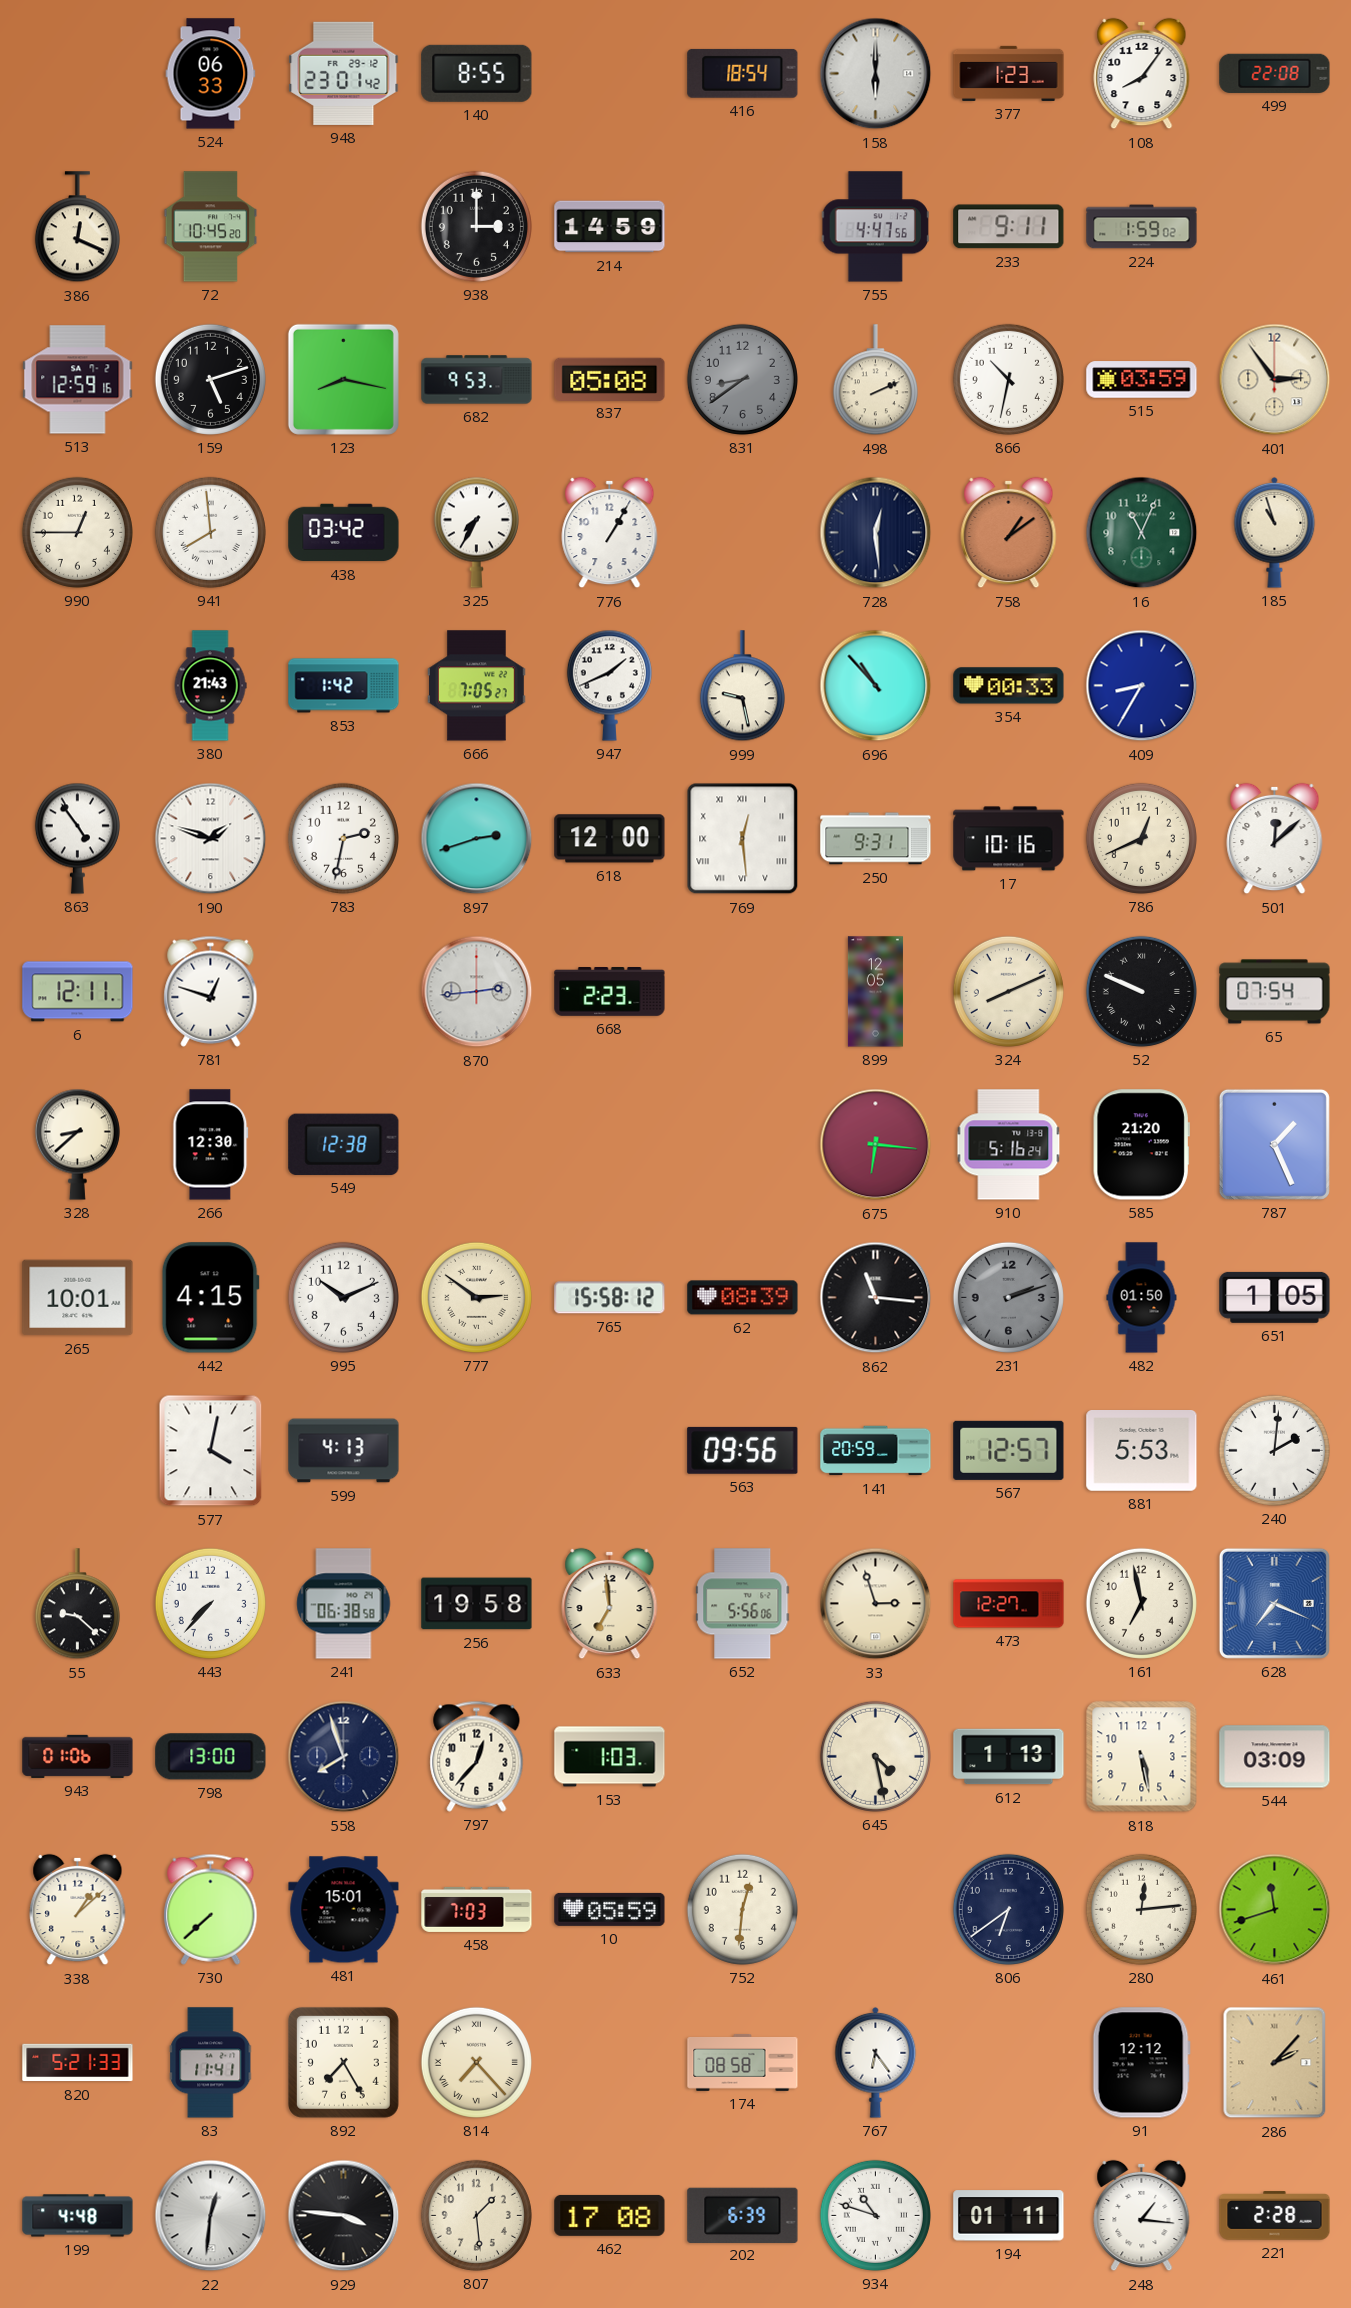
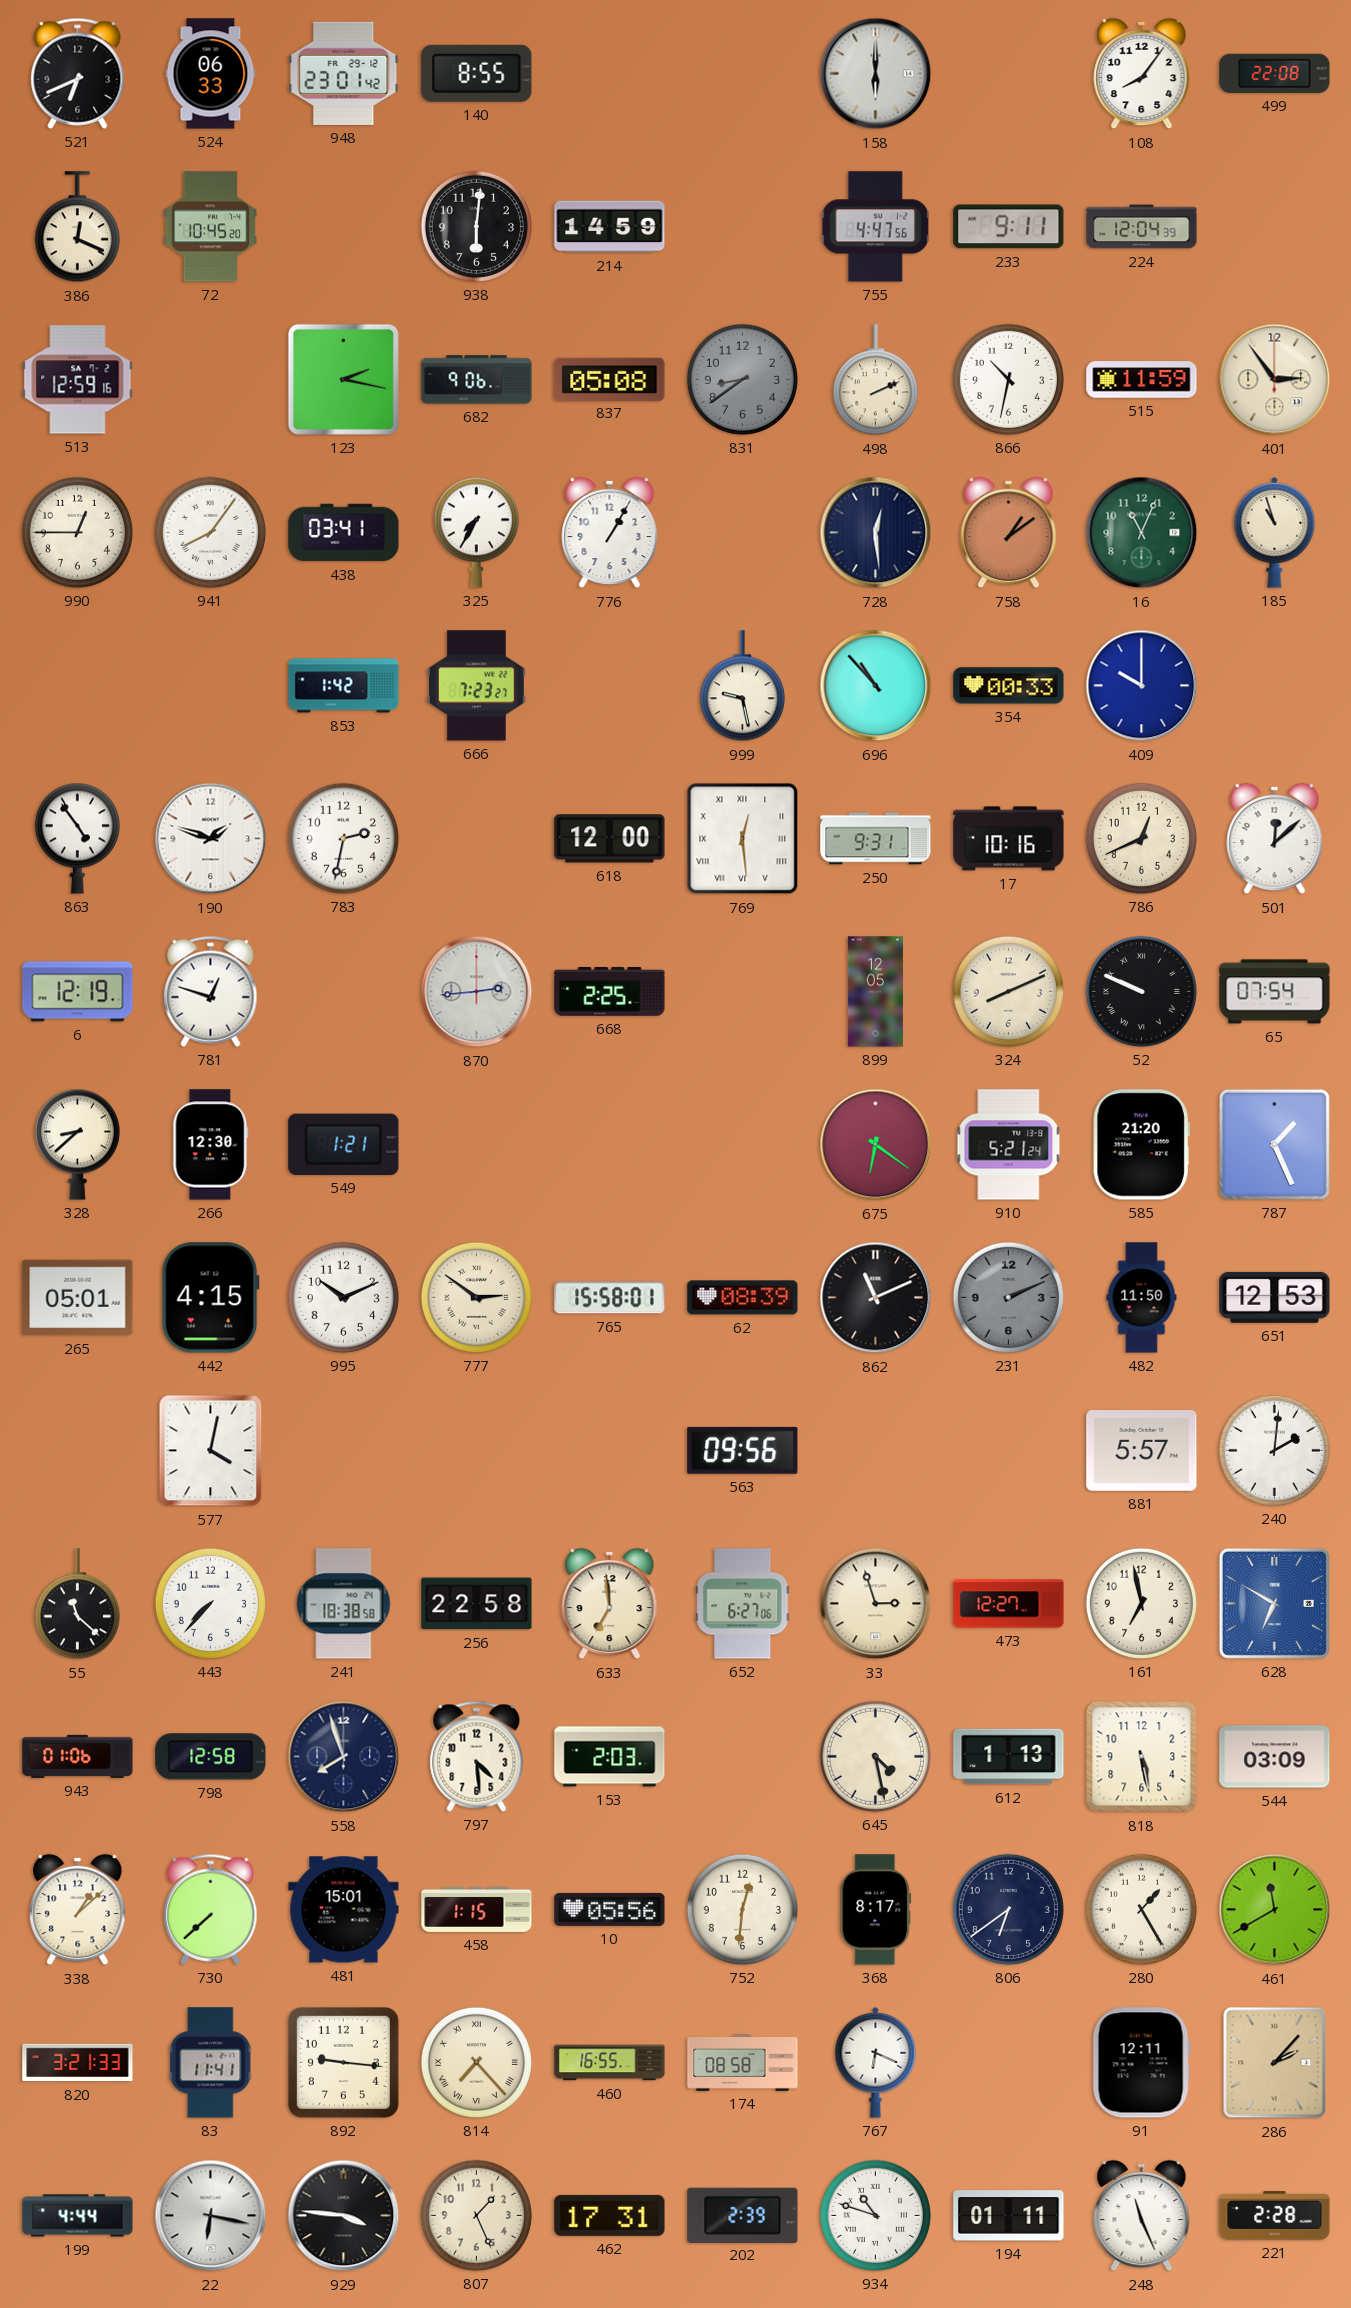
521: none -> 6:41 (78, 73)
416: 18:54 -> none (743, 73)
377: 1:23 -> none (1009, 73)
938: 3:00 -> 6:01 (476, 226)
224: 1:59 -> 12:04 (1142, 227)
159: 5:12 -> none (210, 379)
123: 8:17 -> 2:17 (343, 379)
682: 9:53 -> 9:06 (477, 380)
515: 03:59 -> 11:59 (1142, 380)
941: 7:59 -> 8:06 (210, 532)
438: 03:42 -> 03:41 (344, 533)
380: 21:43 -> none (210, 686)
666: 7:05 -> 7:23 (477, 686)
947: 1:41 -> none (609, 685)
409: 8:35 -> 10:00 (1142, 686)
897: 2:42 -> none (477, 839)
6: 12:11 -> 12:19 (78, 992)
668: 2:23 -> 2:25 (610, 992)
549: 12:38 -> 1:21 (344, 1144)
675: 6:16 -> 6:21 (876, 1145)
910: 5:16 -> 5:21 (1009, 1145)
265: 10:01 -> 05:01 (78, 1298)
765: 15:58:12 -> 15:58:01 (610, 1298)
862: 11:16 -> 11:11 (876, 1298)
231: 2:12 -> 2:11 (1008, 1297)
482: 01:50 -> 11:50 (1142, 1298)
651: 1:05 -> 12:53 (1275, 1297)
599: 4:13 -> none (344, 1451)
141: 20:59 -> none (876, 1451)
567: 12:57 -> none (1009, 1450)
881: 5:53 -> 5:57 (1142, 1451)
55: 9:22 -> 11:22 (77, 1604)
241: 06:38 -> 18:38 (344, 1604)
256: 19:58 -> 22:58 (477, 1604)
652: 5:56 -> 6:27 (743, 1604)
628: 7:19 -> 6:50 (1274, 1603)
798: 13:00 -> 12:58 (211, 1757)
797: 12:37 -> 4:29 (477, 1756)
153: 1:03 -> 2:03 (610, 1757)
458: 7:03 -> 1:15 (477, 1909)
10: 05:59 -> 05:56 (610, 1909)
368: none -> 8:17 (876, 1910)
280: 12:14 -> 1:25 (1141, 1909)
461: 11:42 -> 11:40 (1275, 1910)
820: 5:21 -> 3:21 (78, 2063)
892: 7:25 -> 9:16 (343, 2062)
460: none -> 16:55 (610, 2063)
767: 6:24 -> 6:19 (876, 2062)
91: 12:12 -> 12:11 (1141, 2063)
199: 4:48 -> 4:44 (78, 2216)
22: 12:31 -> 6:17 (211, 2216)
807: 1:29 -> 1:26 (476, 2215)
462: 17:08 -> 17:31 (610, 2215)
202: 6:39 -> 2:39 (743, 2215)
248: 1:16 -> 11:26 (1142, 2216)
